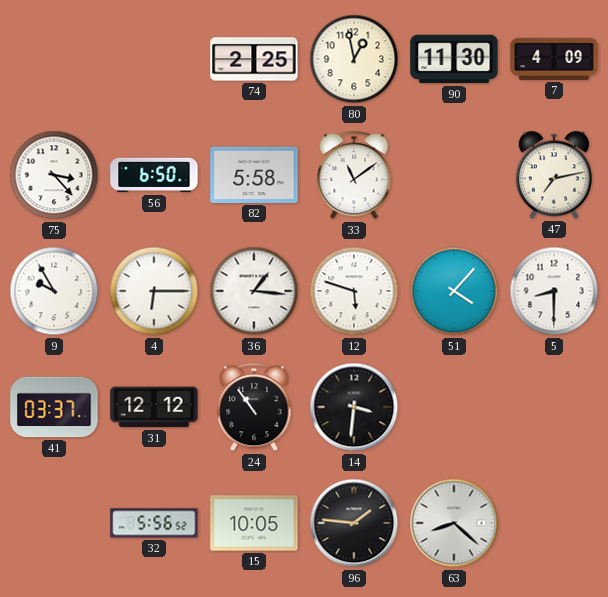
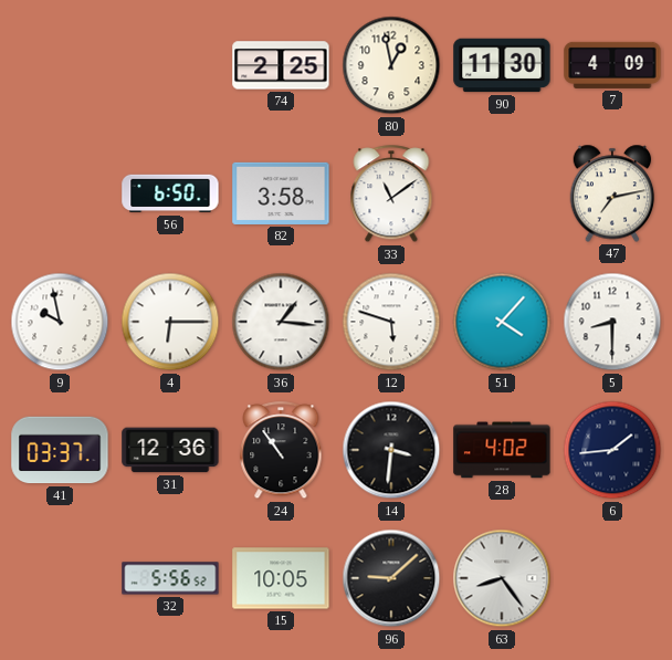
75: 3:23 -> none (54, 175)
82: 5:58 -> 3:58 (281, 193)
9: 9:55 -> 9:58 (60, 322)
31: 12:12 -> 12:36 (170, 450)
28: none -> 4:02 (502, 450)
6: none -> 1:44 (612, 450)
96: 1:46 -> 9:08 (391, 578)
63: 8:22 -> 8:24 (502, 578)
